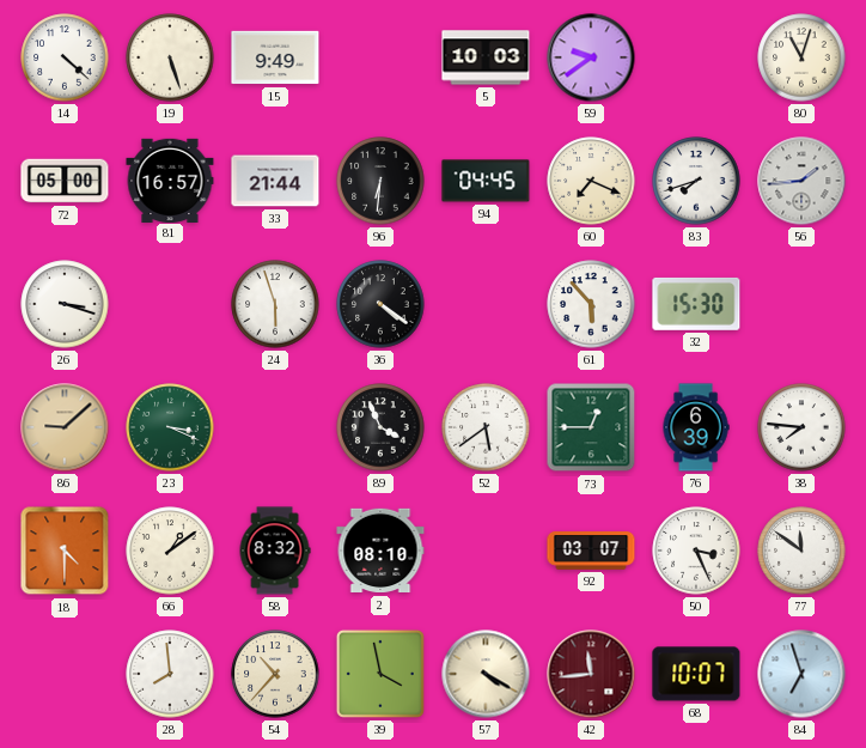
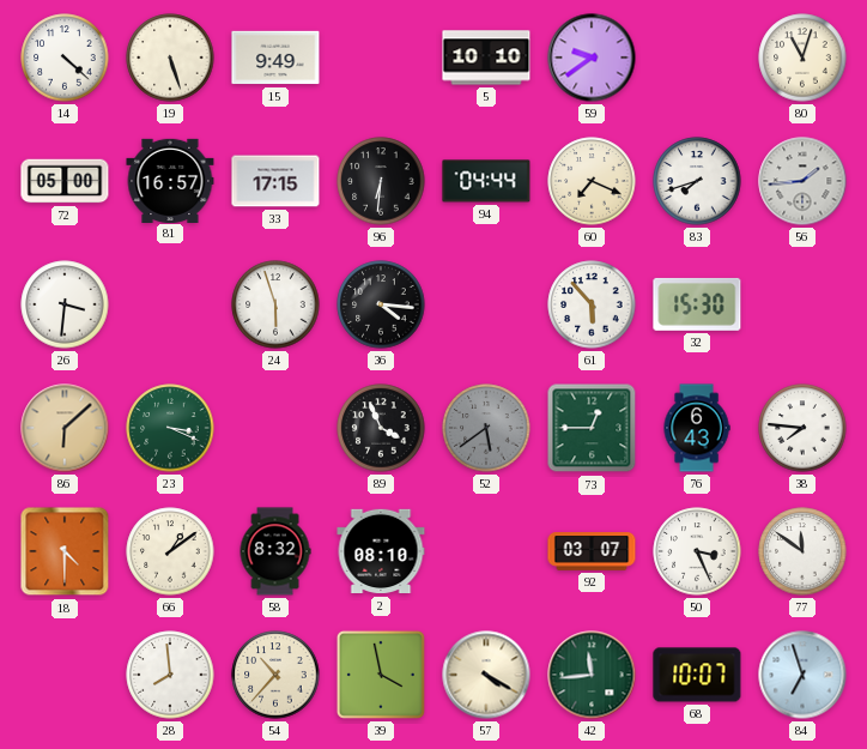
5: 10:03 -> 10:10 (486, 58)
33: 21:44 -> 17:15 (275, 181)
94: 04:45 -> 04:44 (486, 181)
26: 3:18 -> 3:31 (65, 304)
36: 4:21 -> 4:16 (381, 304)
86: 9:08 -> 6:08 (65, 428)
52 dial: white -> grey (486, 428)
76: 6:39 -> 6:43 (697, 428)
42 dial: burgundy -> green (592, 675)
